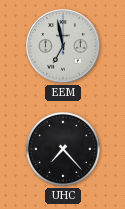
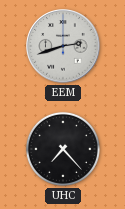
EEM: 6:58 -> 2:42 (63, 46)
